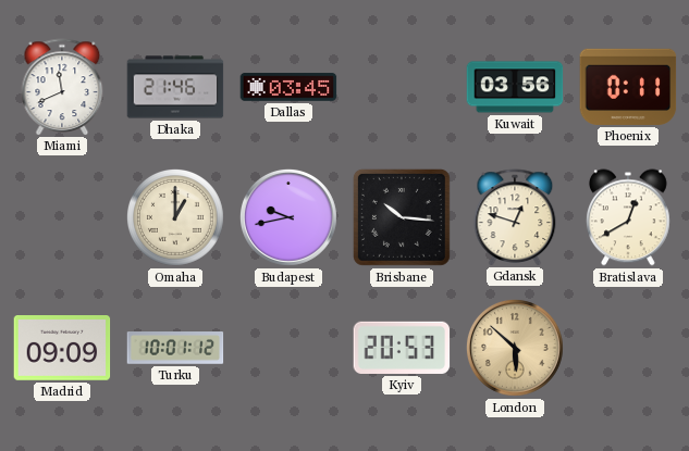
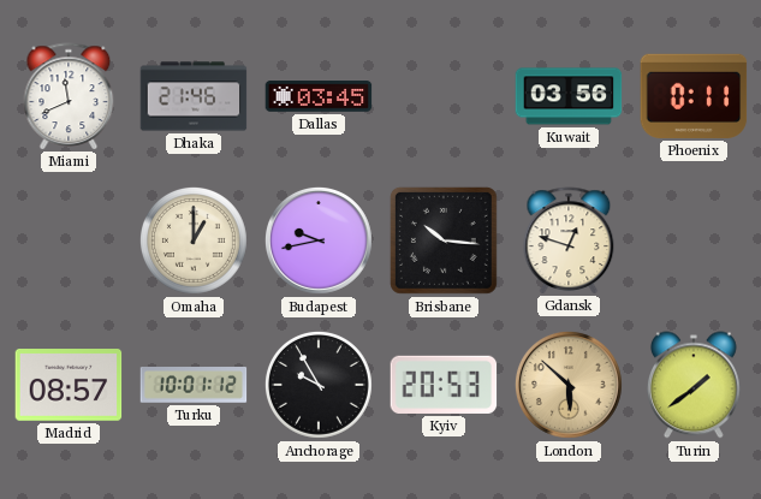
Bratislava: 12:40 -> none (629, 217)
Madrid: 09:09 -> 08:57 (69, 386)
Anchorage: none -> 9:55 (319, 385)
Turin: none -> 1:39 (695, 385)
